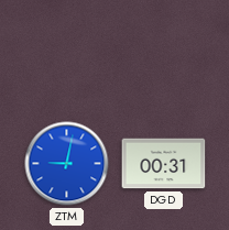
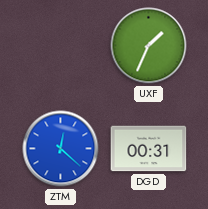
UXF: none -> 1:34 (149, 46)
ZTM: 9:02 -> 12:22 (61, 149)
